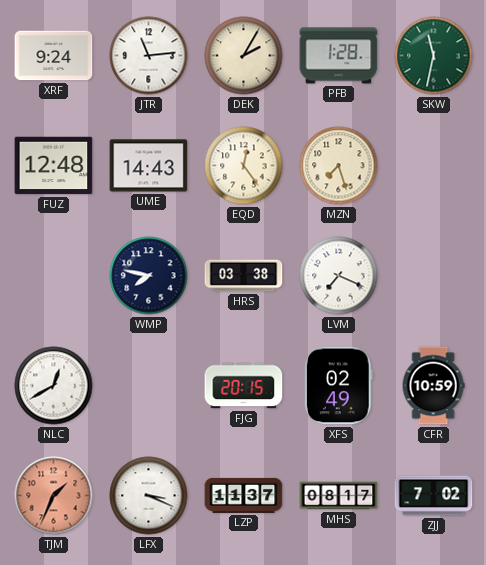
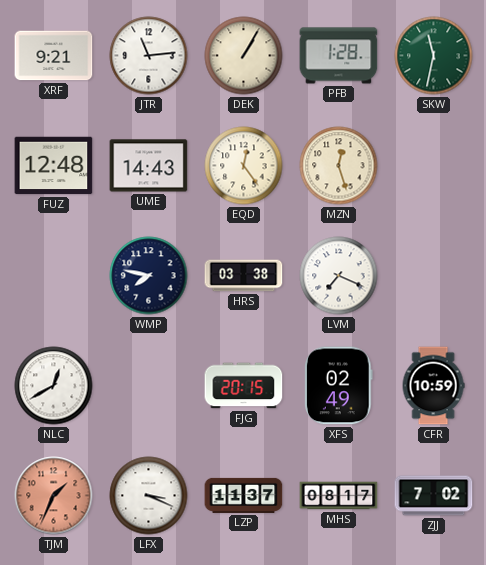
XRF: 9:24 -> 9:21 (54, 56)
DEK: 2:05 -> 1:05 (244, 56)
MZN: 7:27 -> 12:27 (339, 166)
